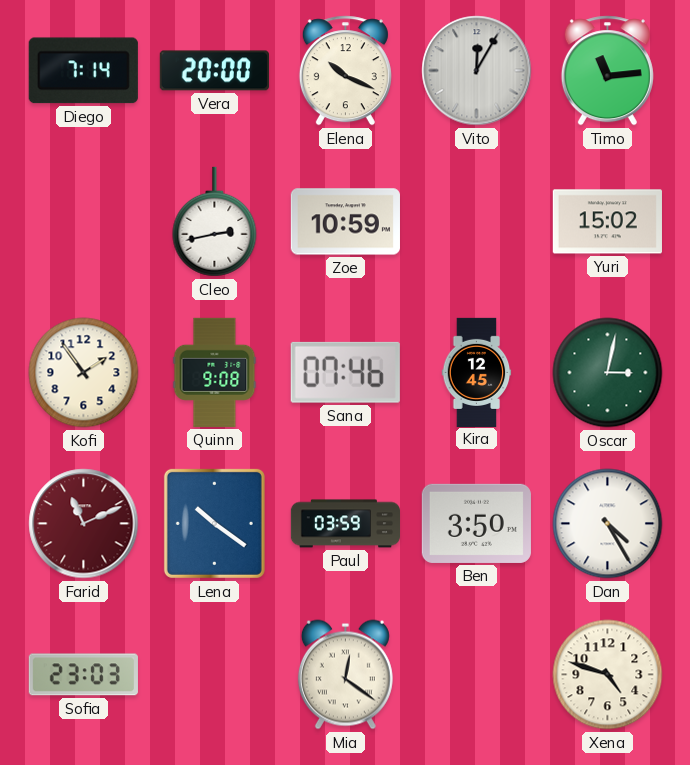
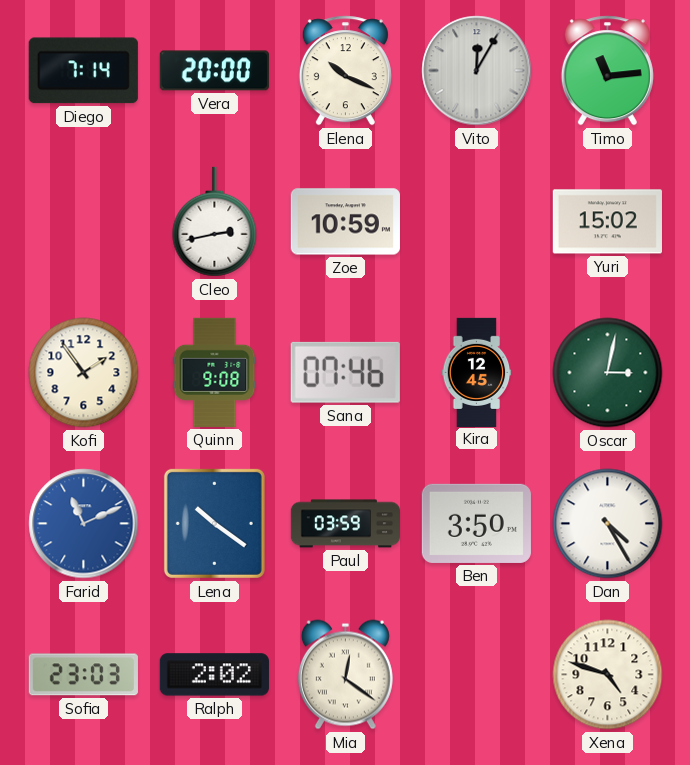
Farid dial: burgundy -> blue (84, 524)
Ralph: none -> 2:02 (214, 675)
